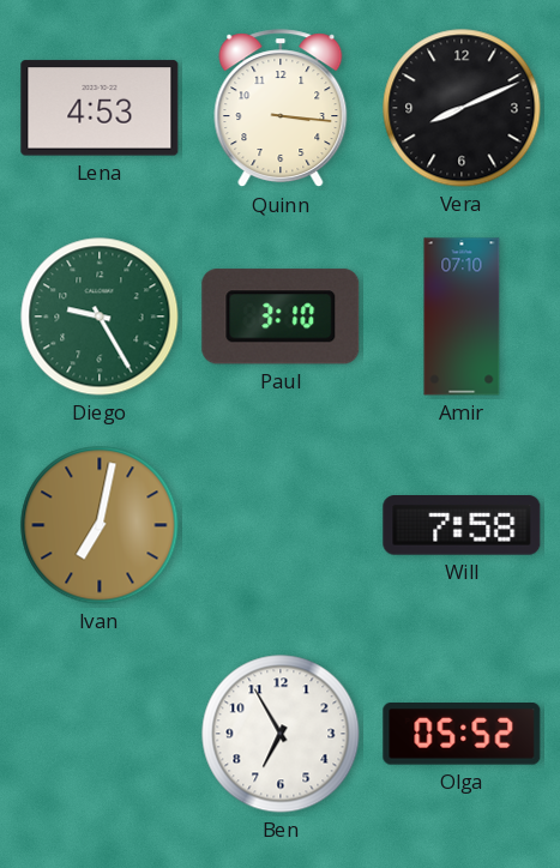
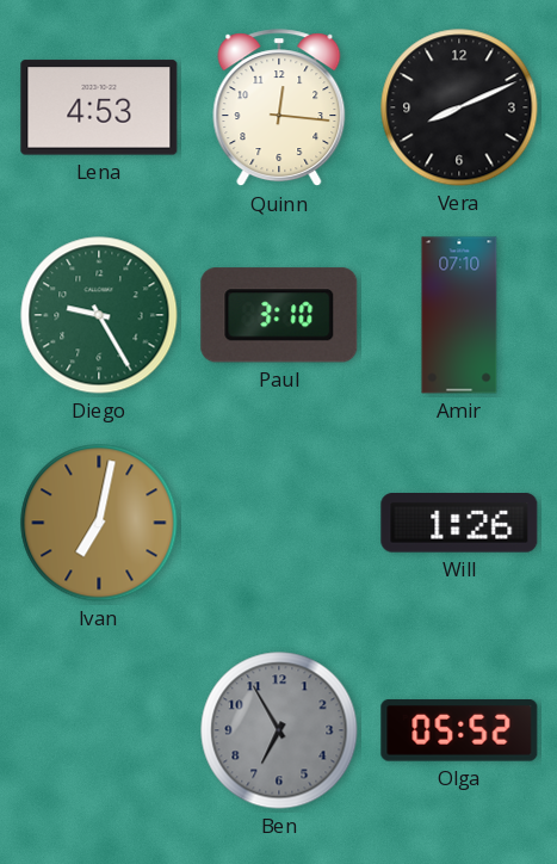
Quinn: 3:16 -> 12:16 (279, 109)
Will: 7:58 -> 1:26 (459, 524)
Ben dial: white -> grey (279, 730)
